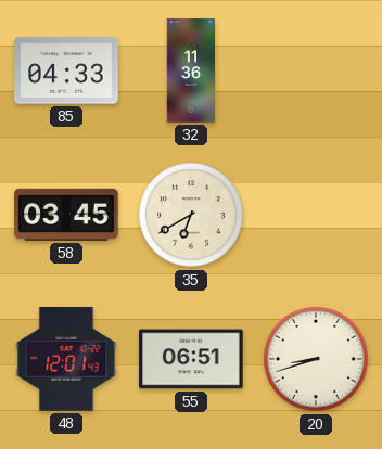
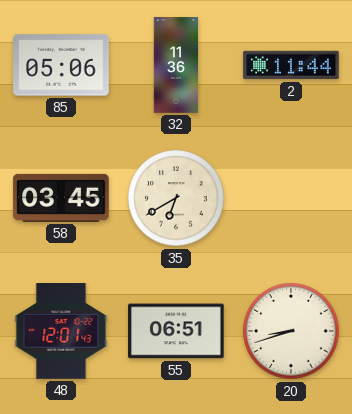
85: 04:33 -> 05:06 (61, 65)
2: none -> 11:44 (291, 65)
